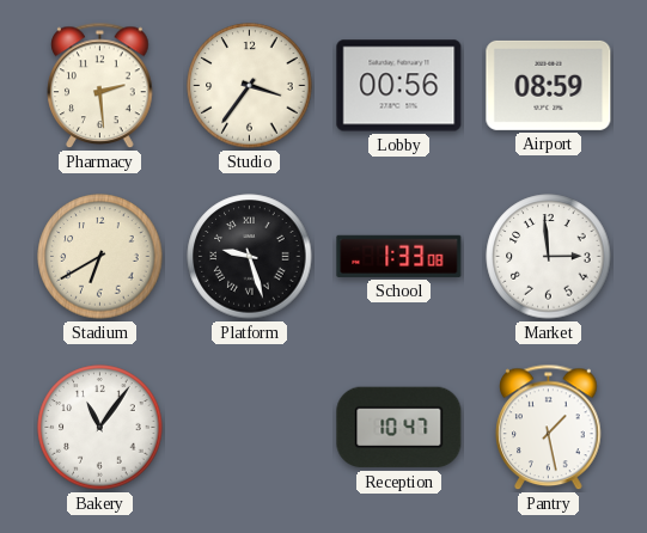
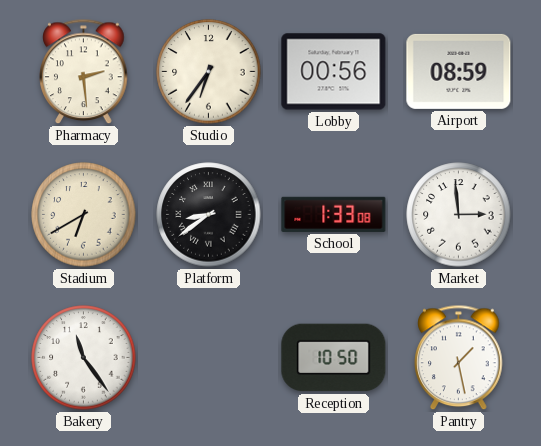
Studio: 3:36 -> 6:36 (209, 72)
Platform: 9:27 -> 8:39 (209, 215)
Bakery: 11:06 -> 11:24 (84, 358)
Reception: 10:47 -> 10:50 (334, 358)
